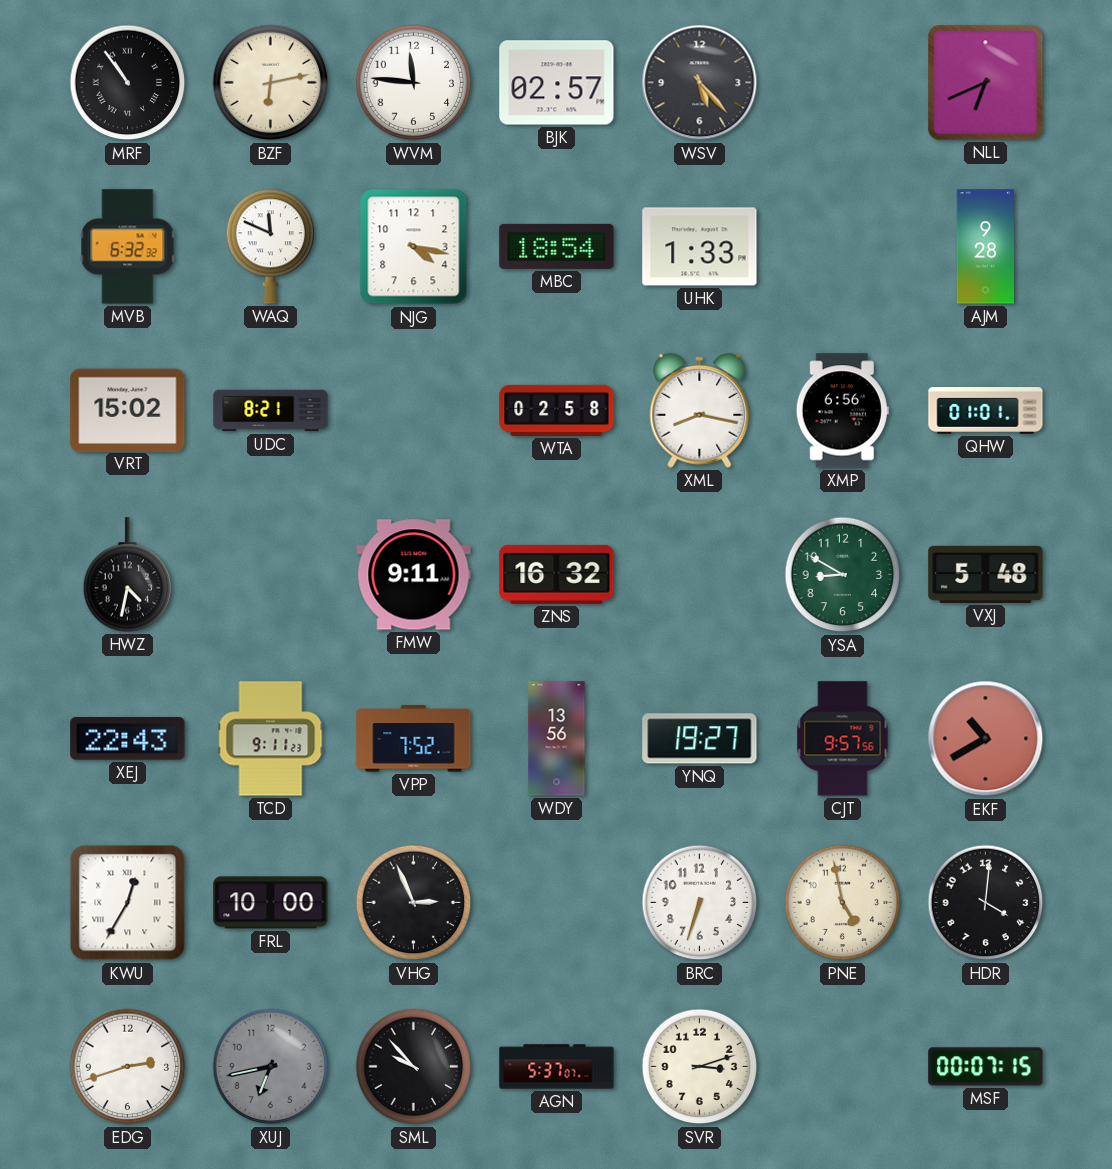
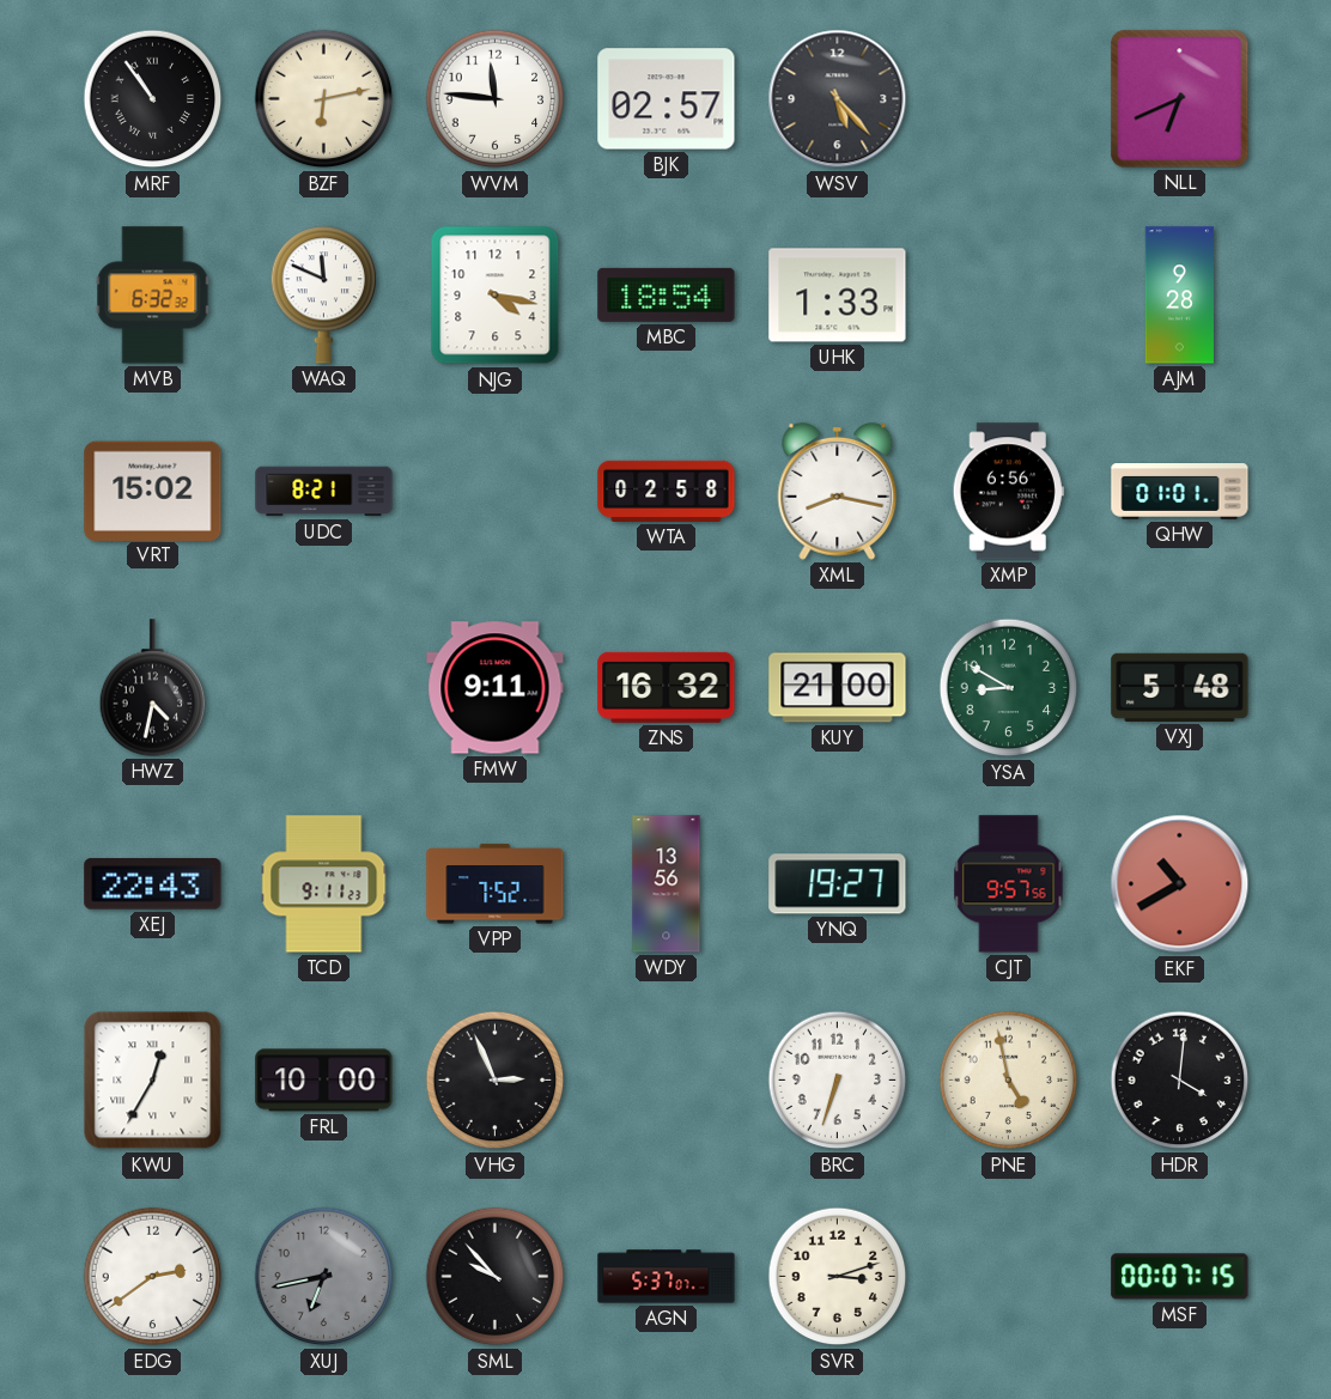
KUY: none -> 21:00 (838, 688)
EDG: 2:42 -> 2:39 (153, 1277)
